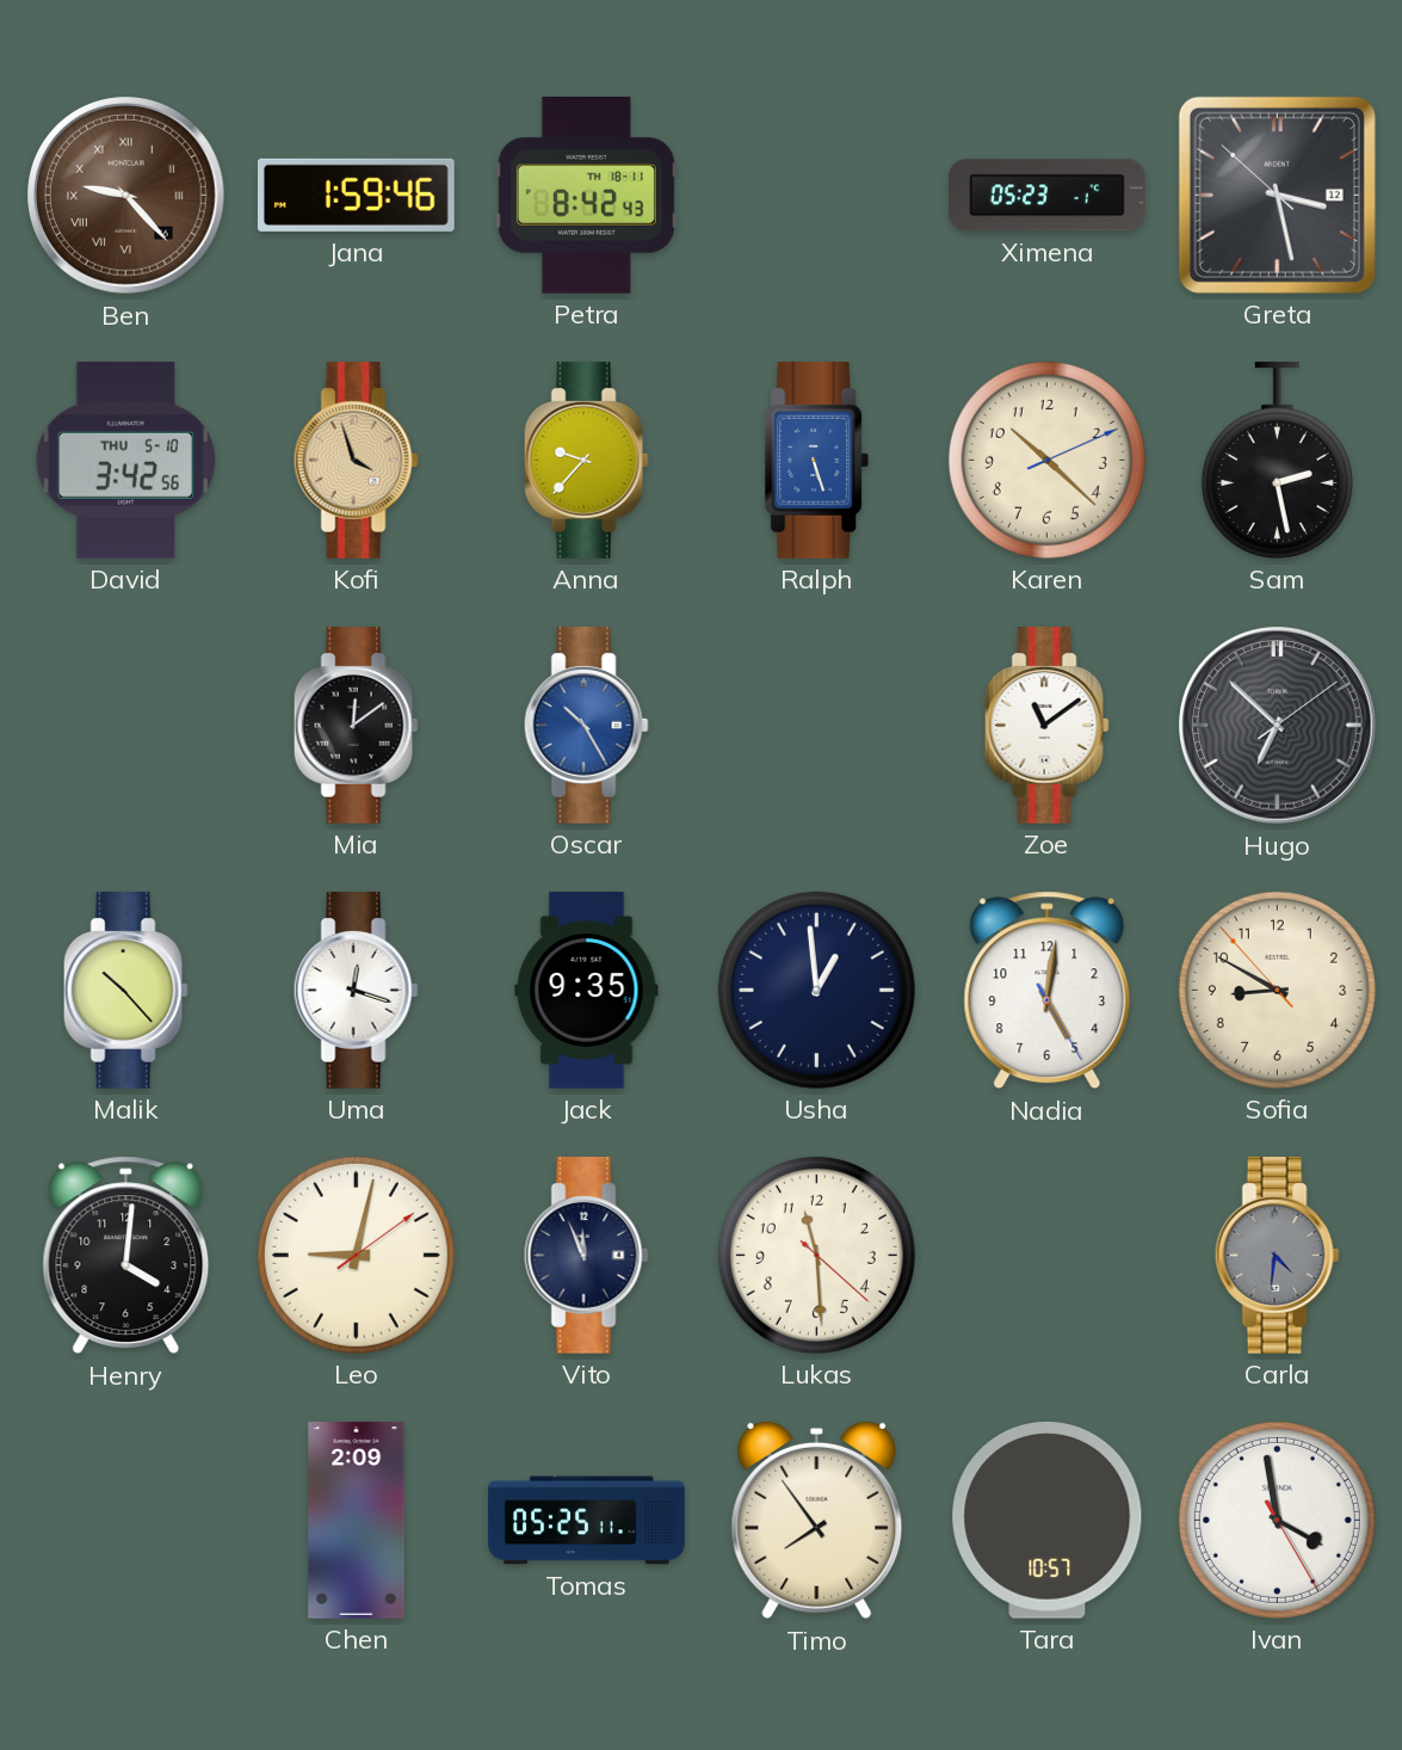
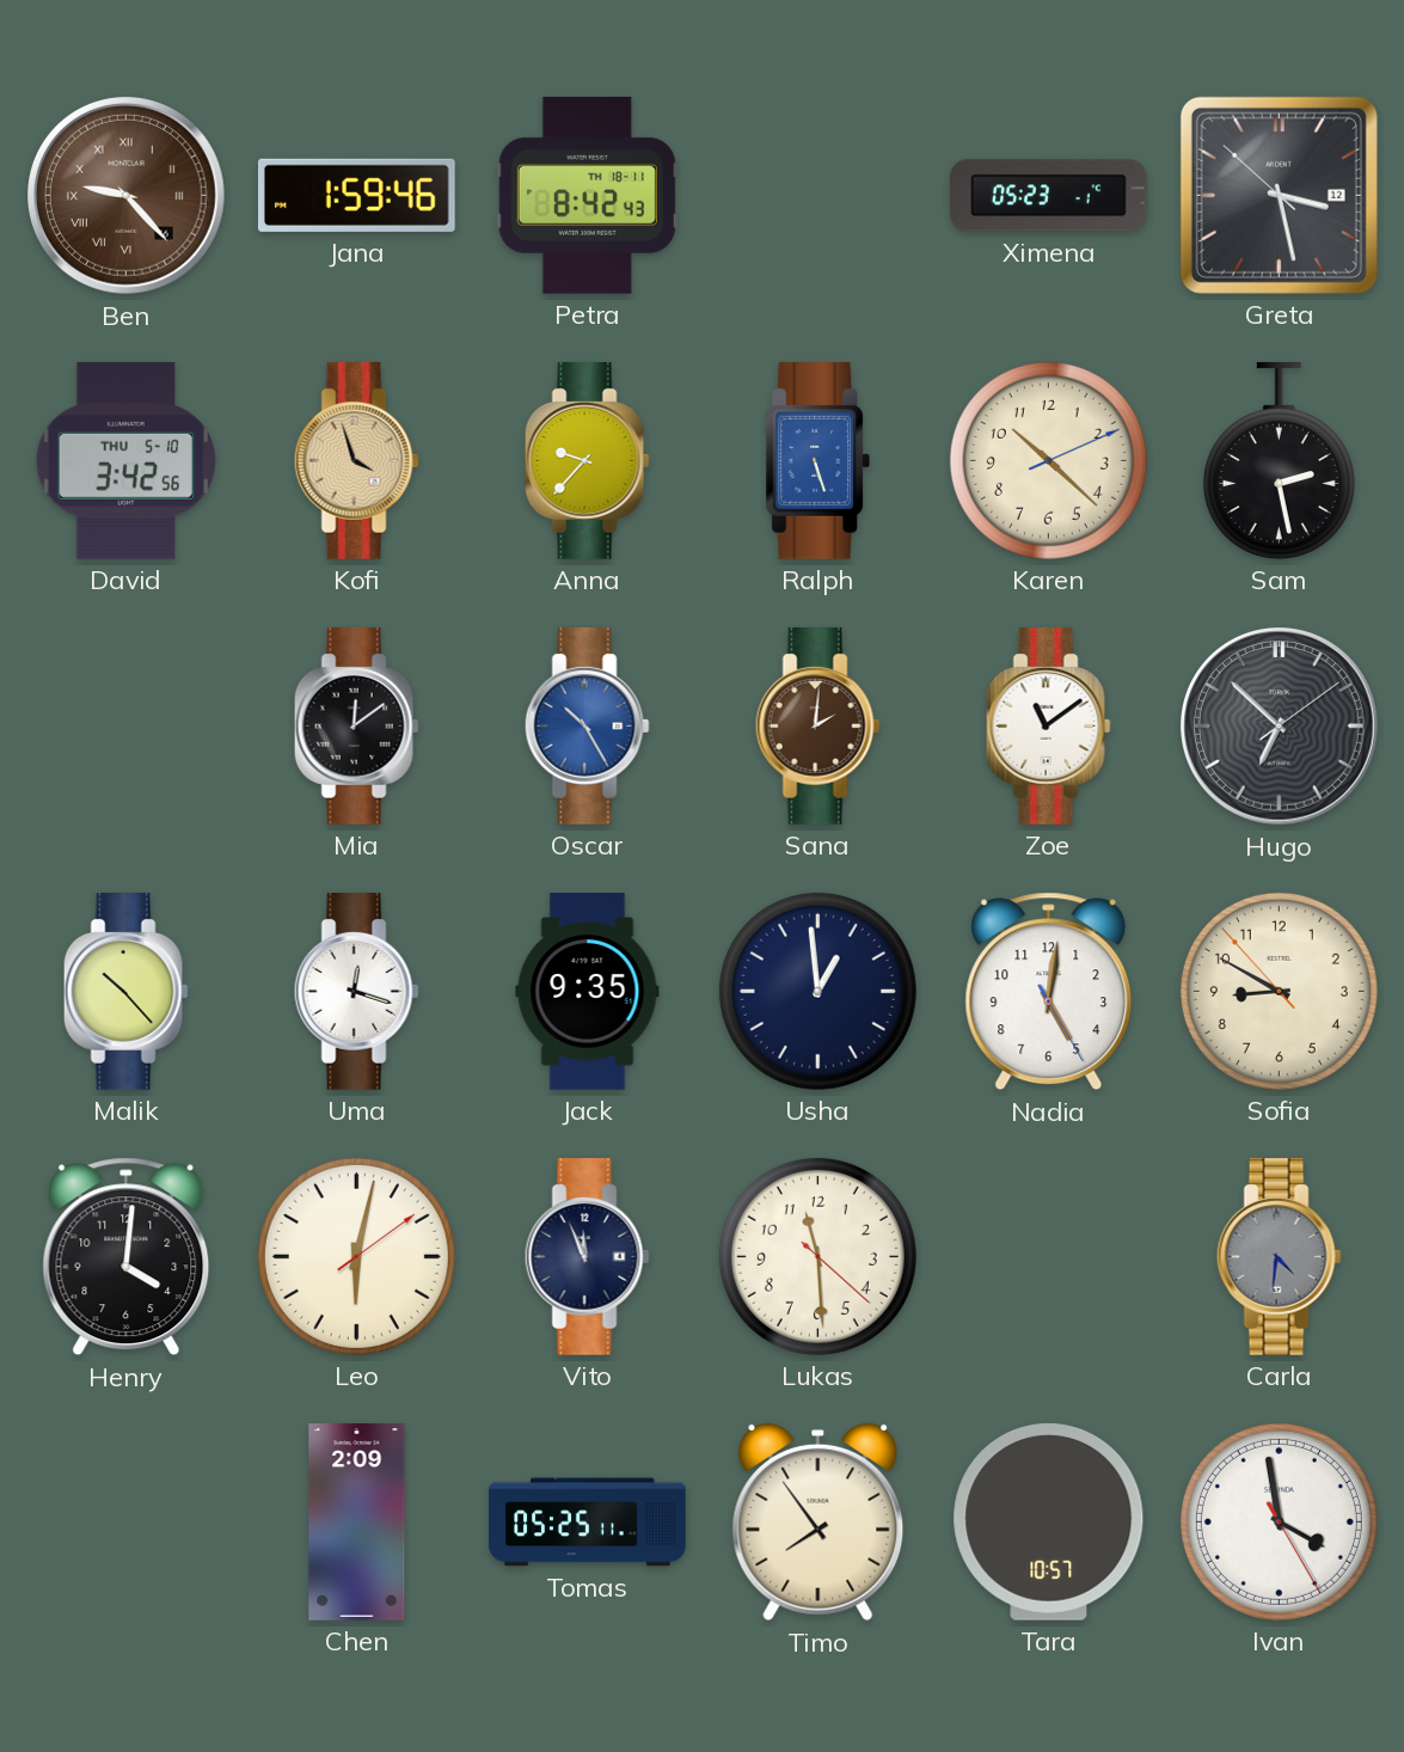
Sana: none -> 2:01 (817, 727)
Leo: 9:02 -> 6:02 (356, 1256)
